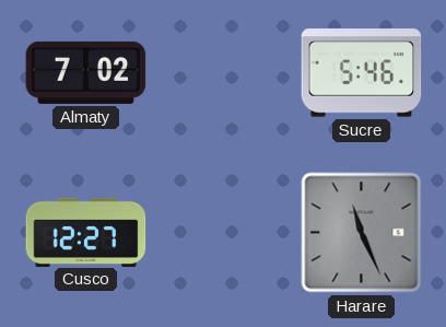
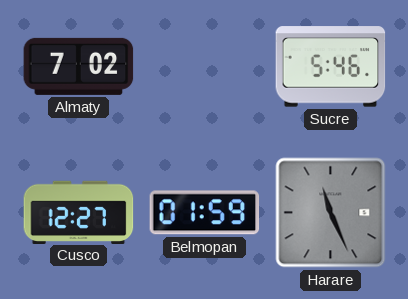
Belmopan: none -> 01:59 (205, 213)
